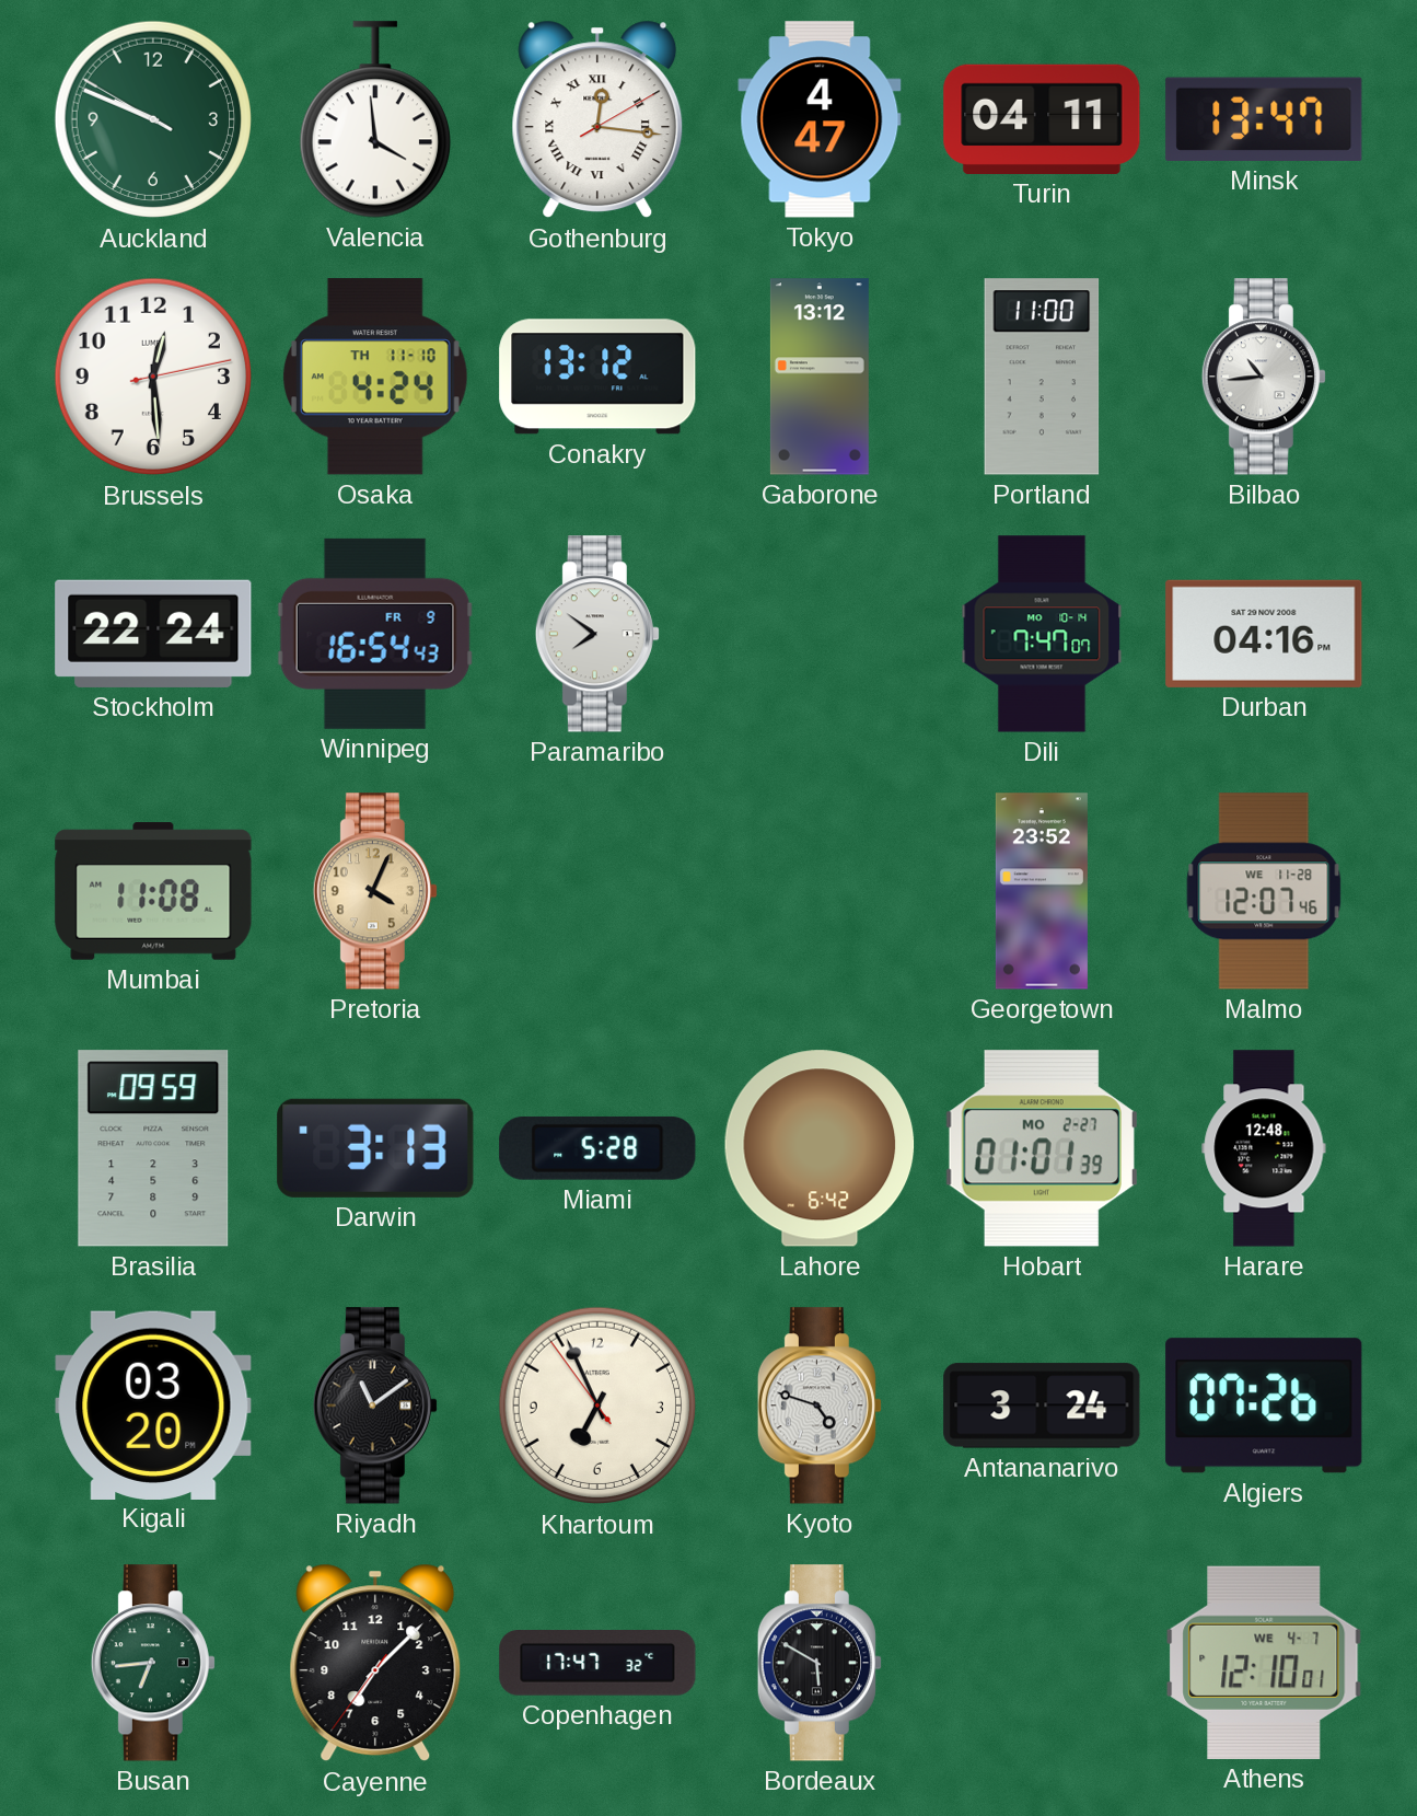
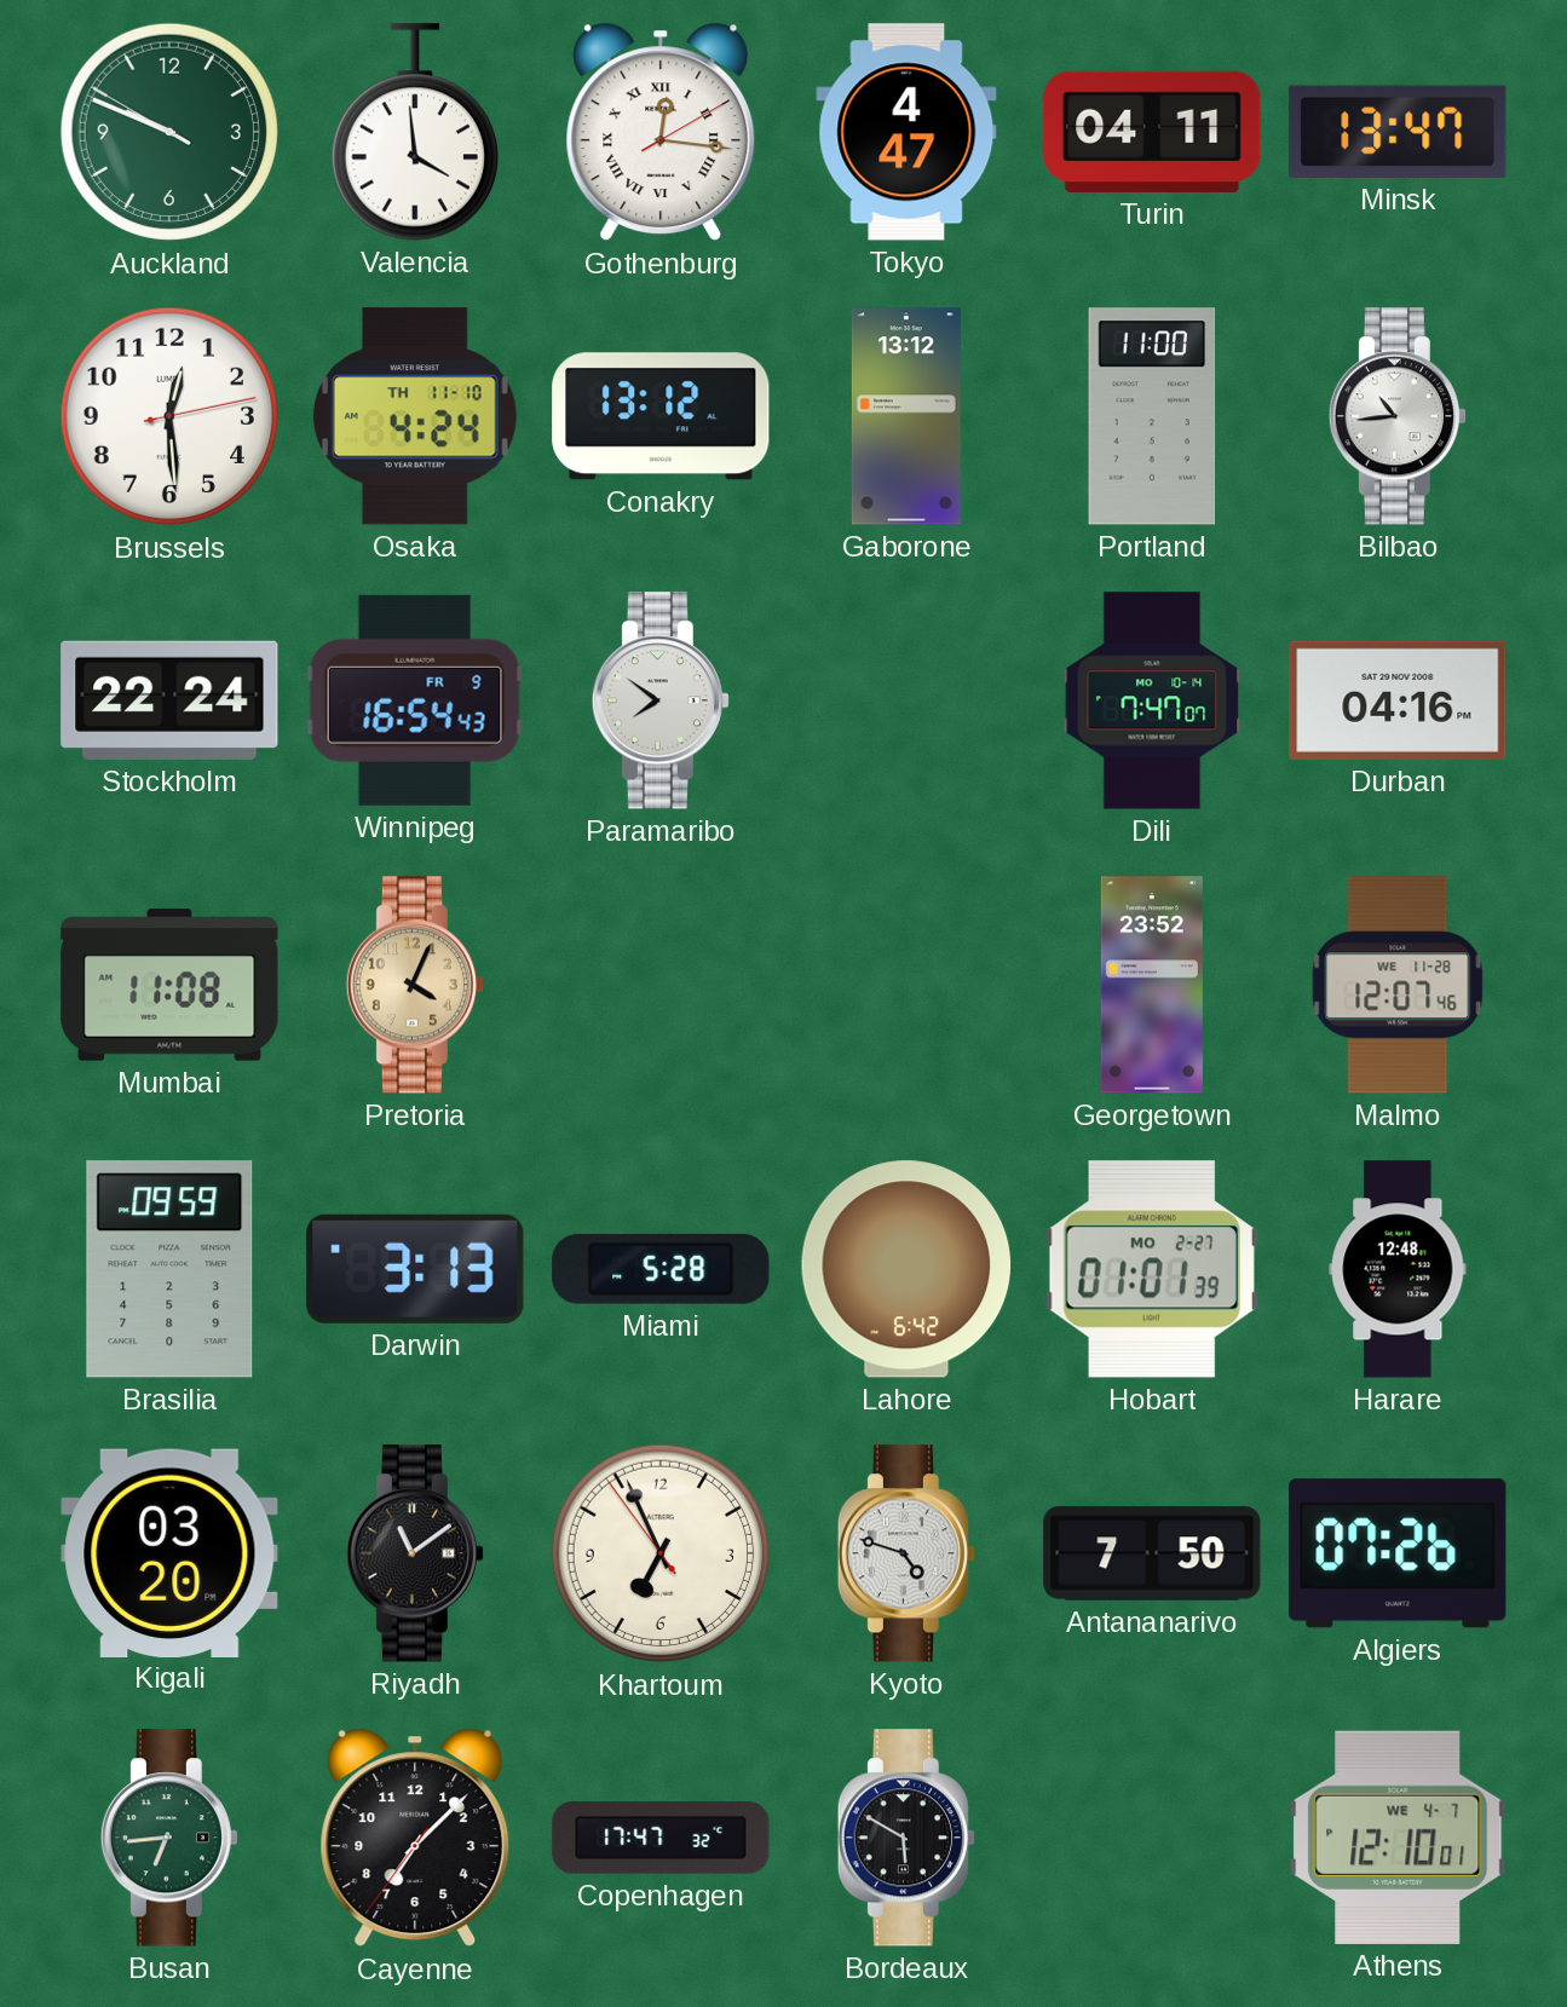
Antananarivo: 3:24 -> 7:50 (1152, 1553)
